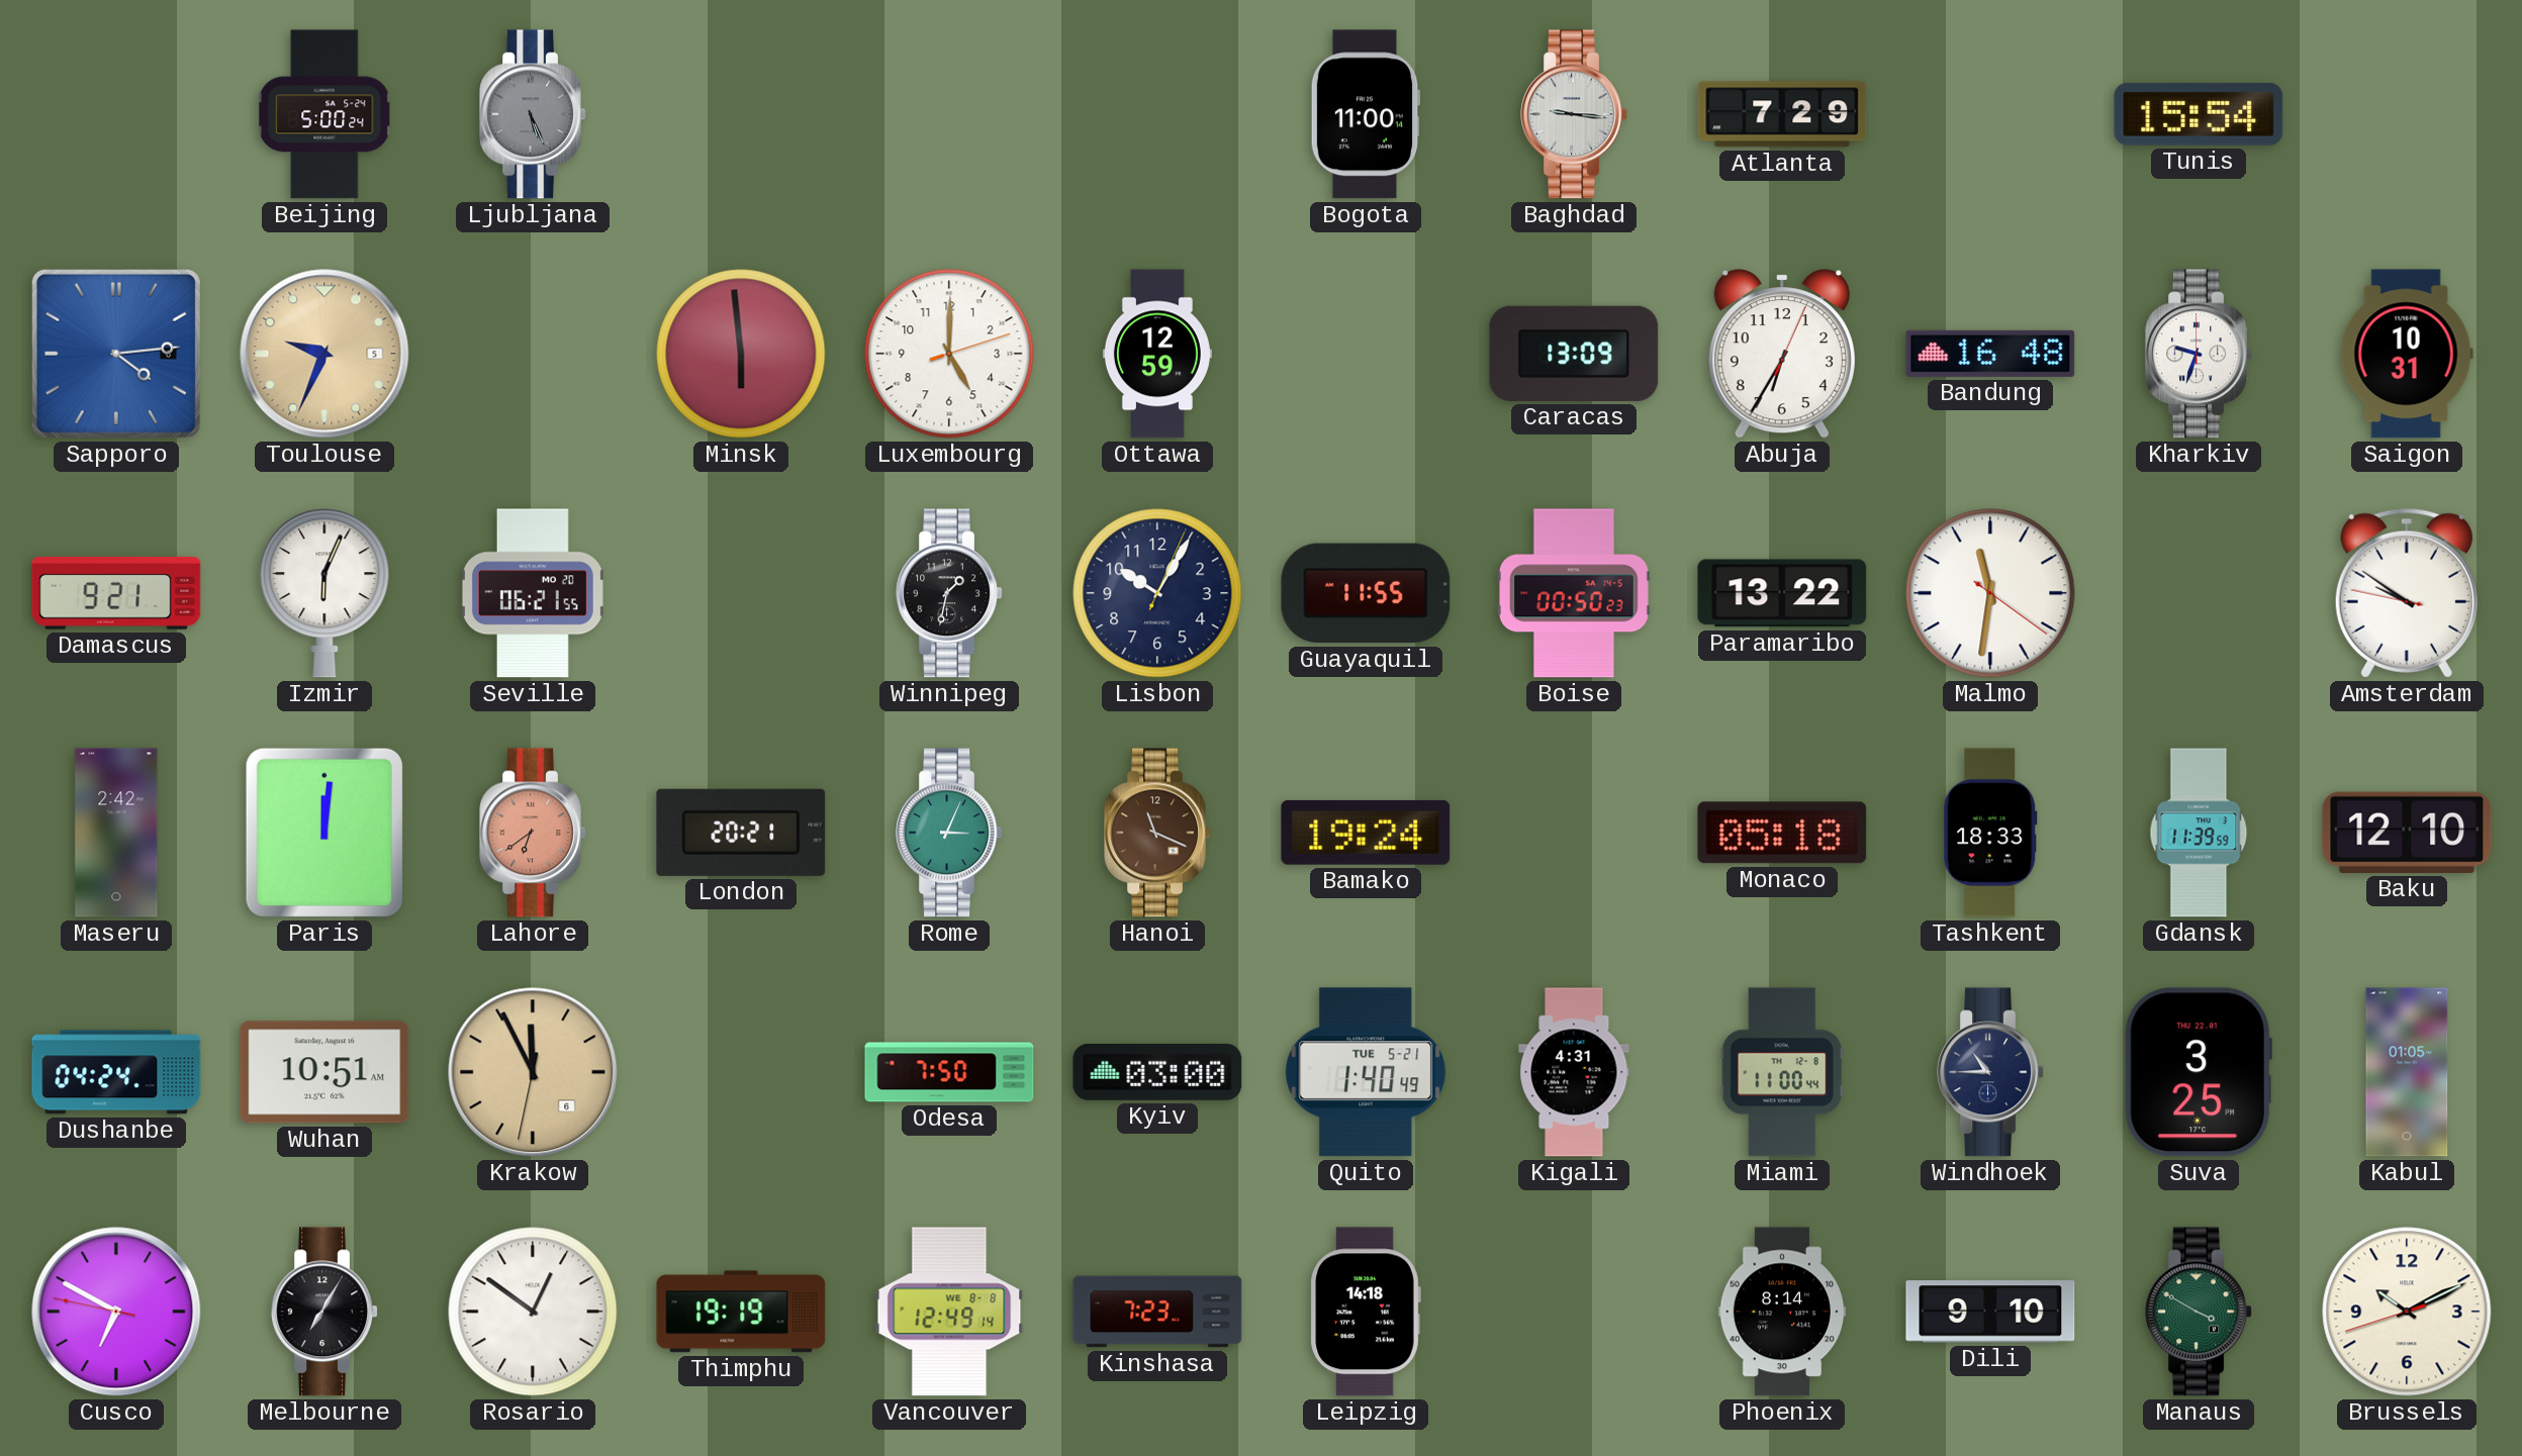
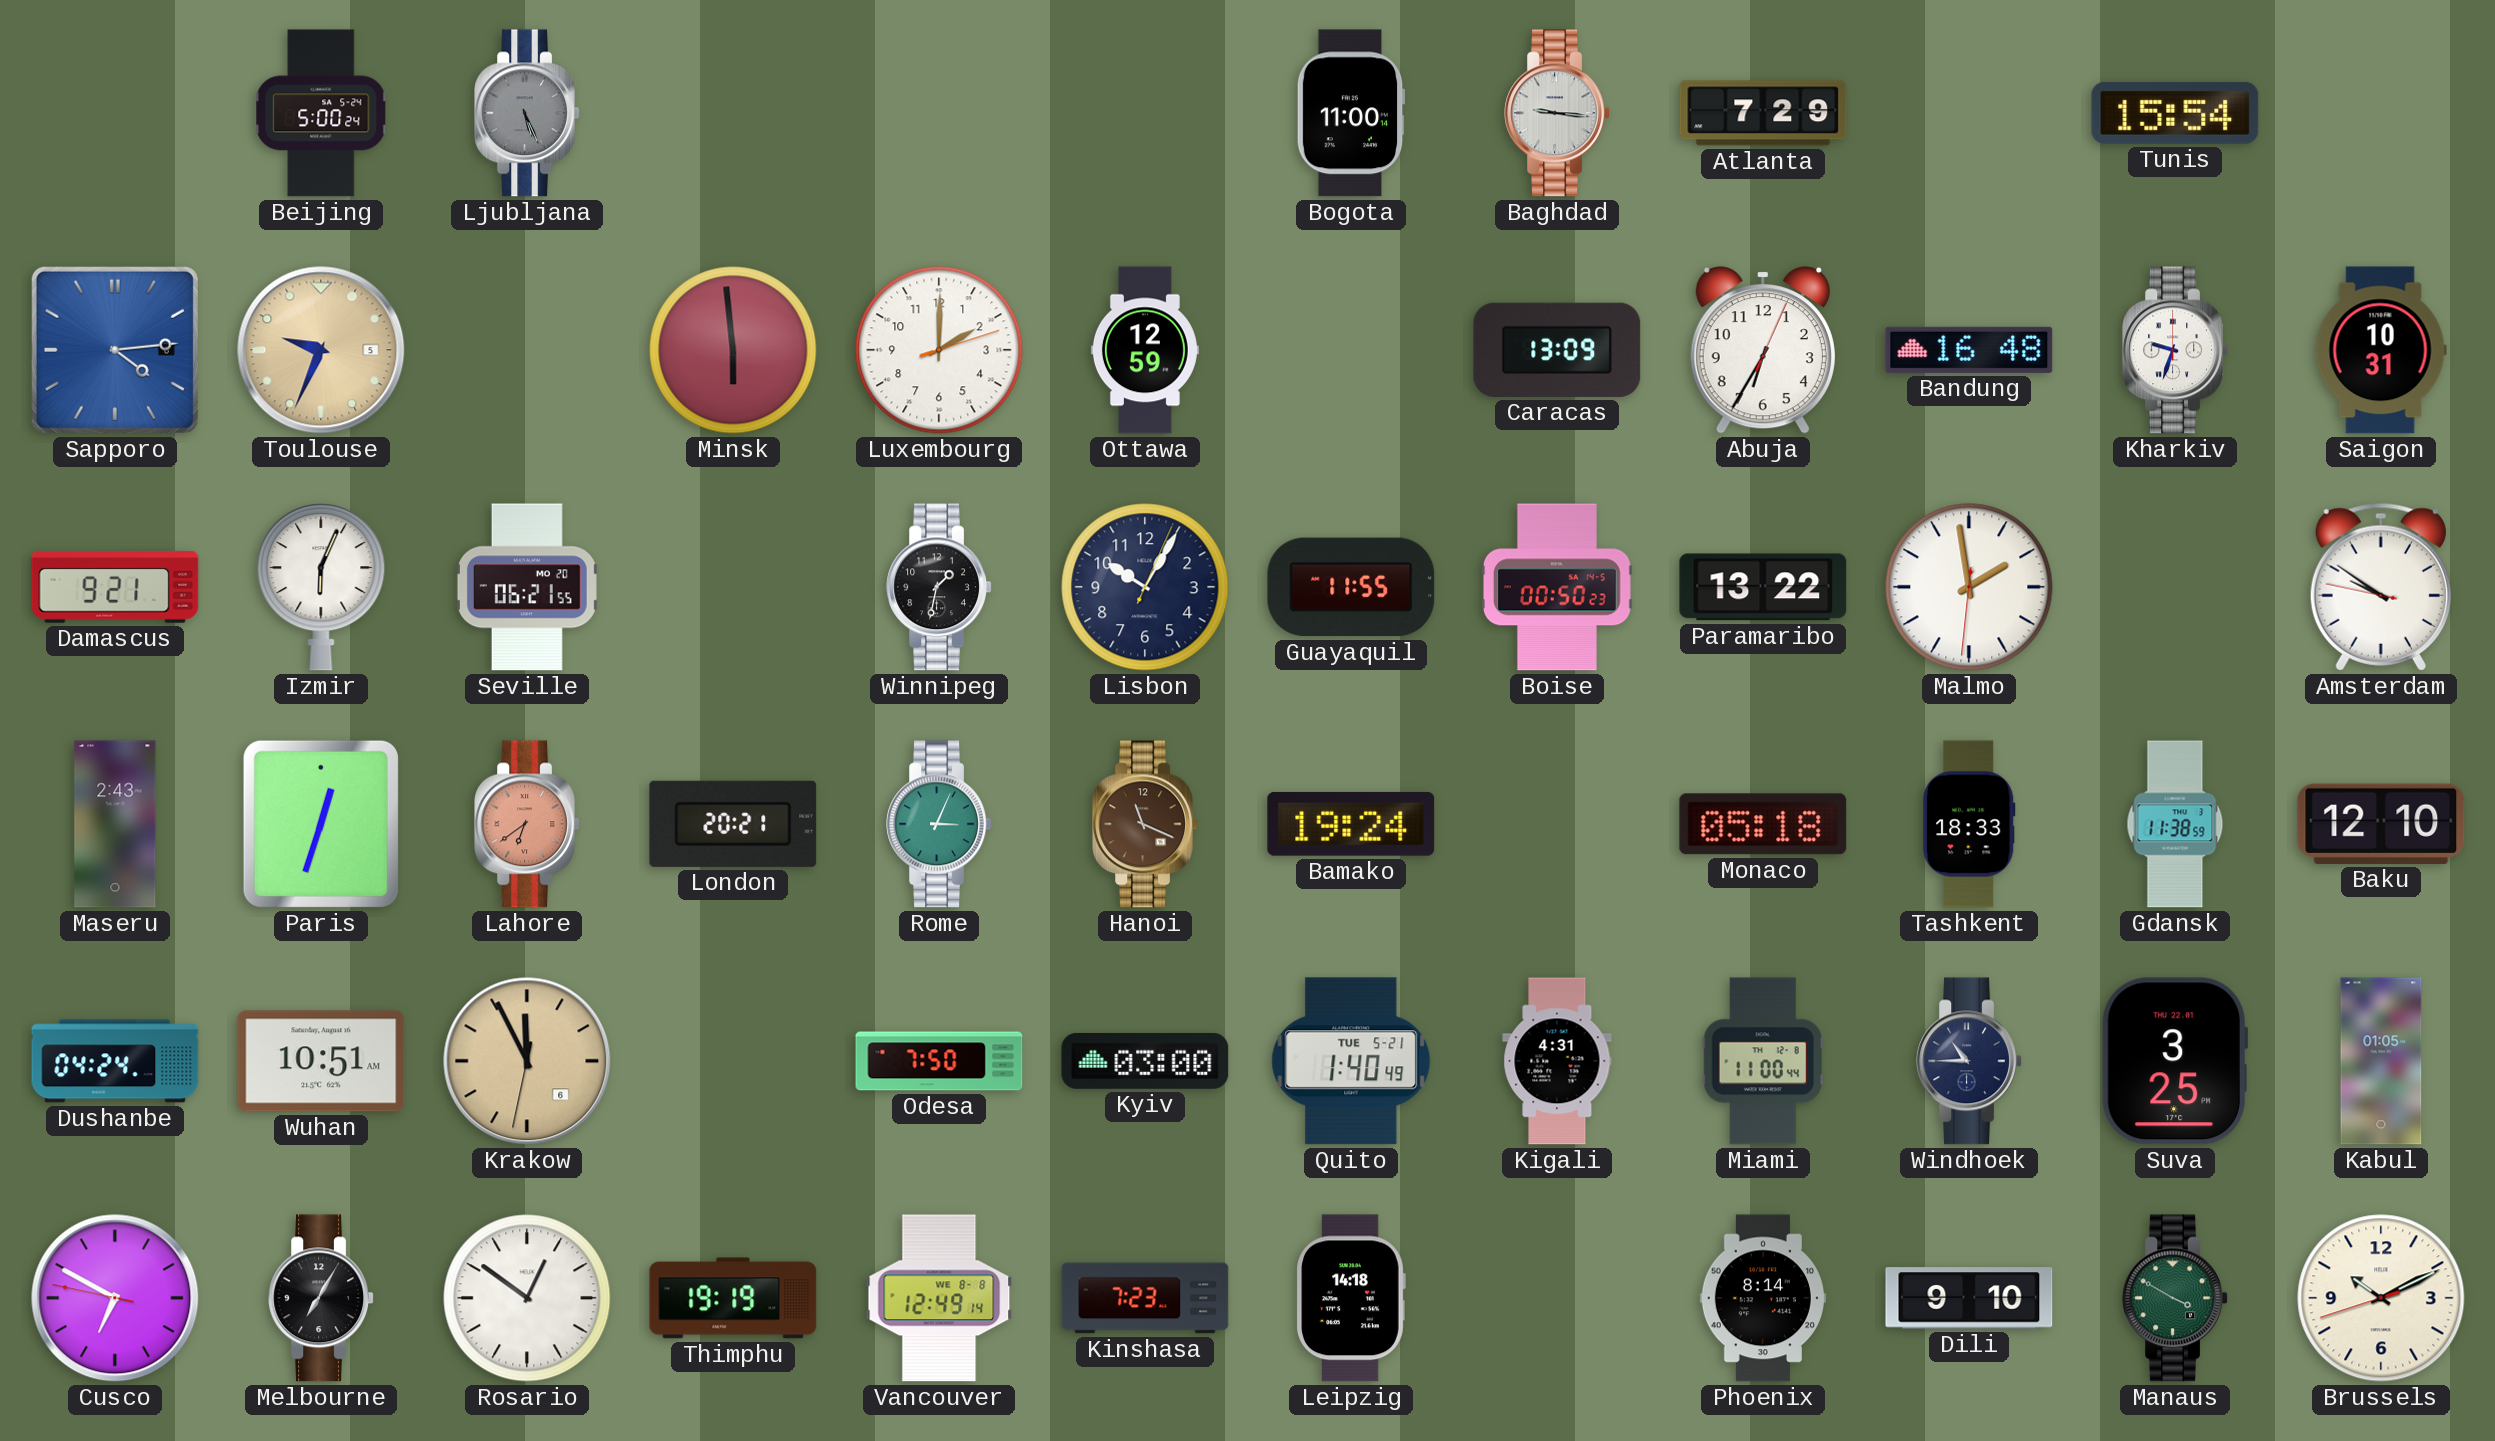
Luxembourg: 5:00 -> 2:00 (939, 350)
Malmo: 11:31 -> 1:58 (1969, 587)
Maseru: 2:42 -> 2:43 (115, 824)
Paris: 12:01 -> 12:33 (321, 824)
Gdansk: 11:39 -> 11:38 (2175, 824)
